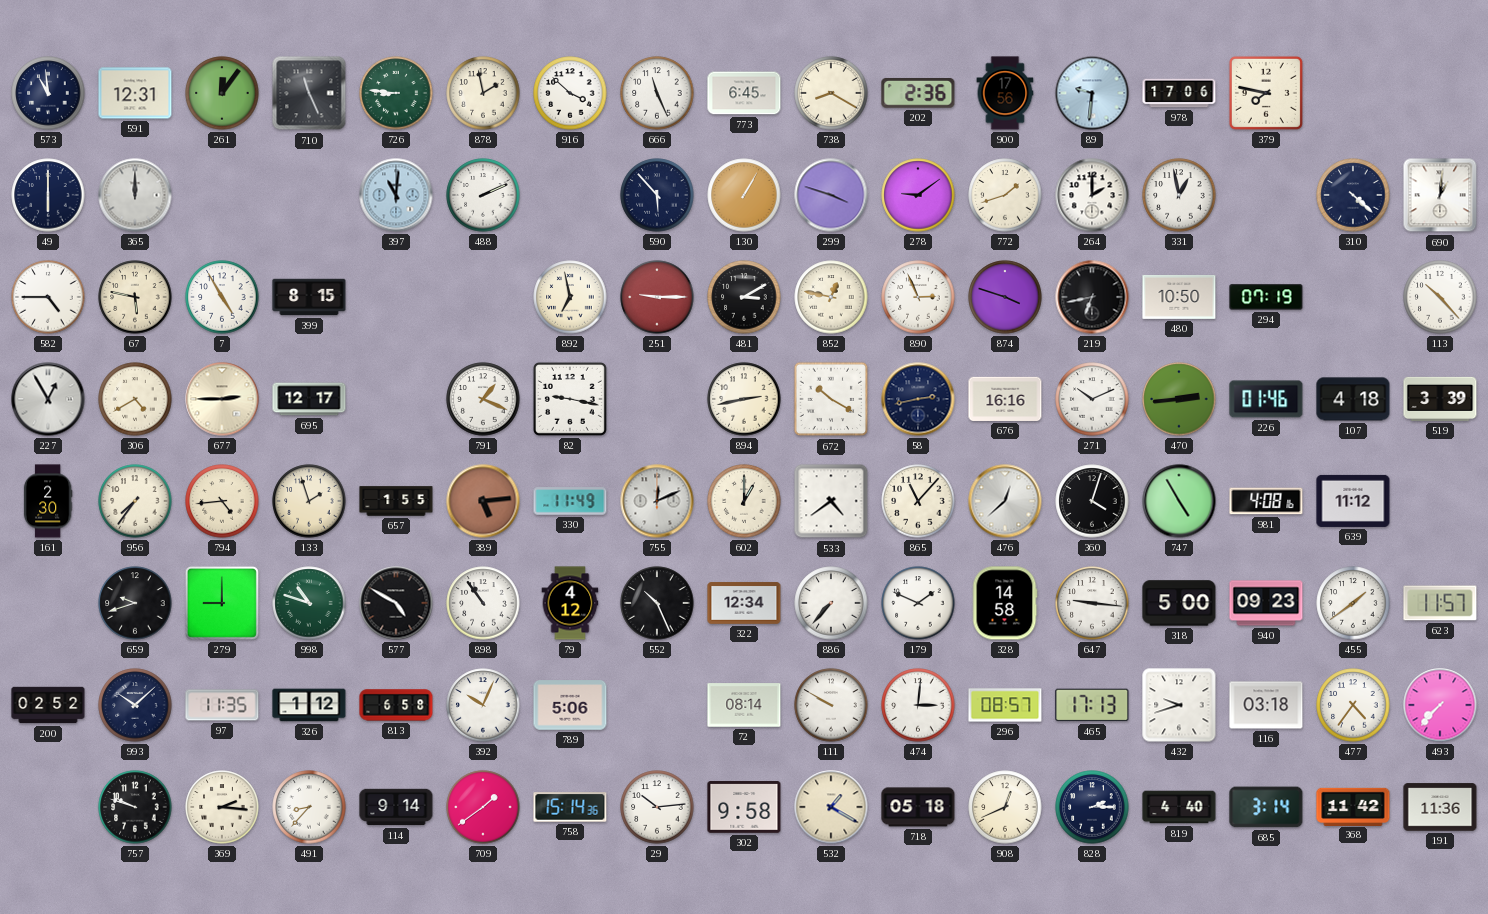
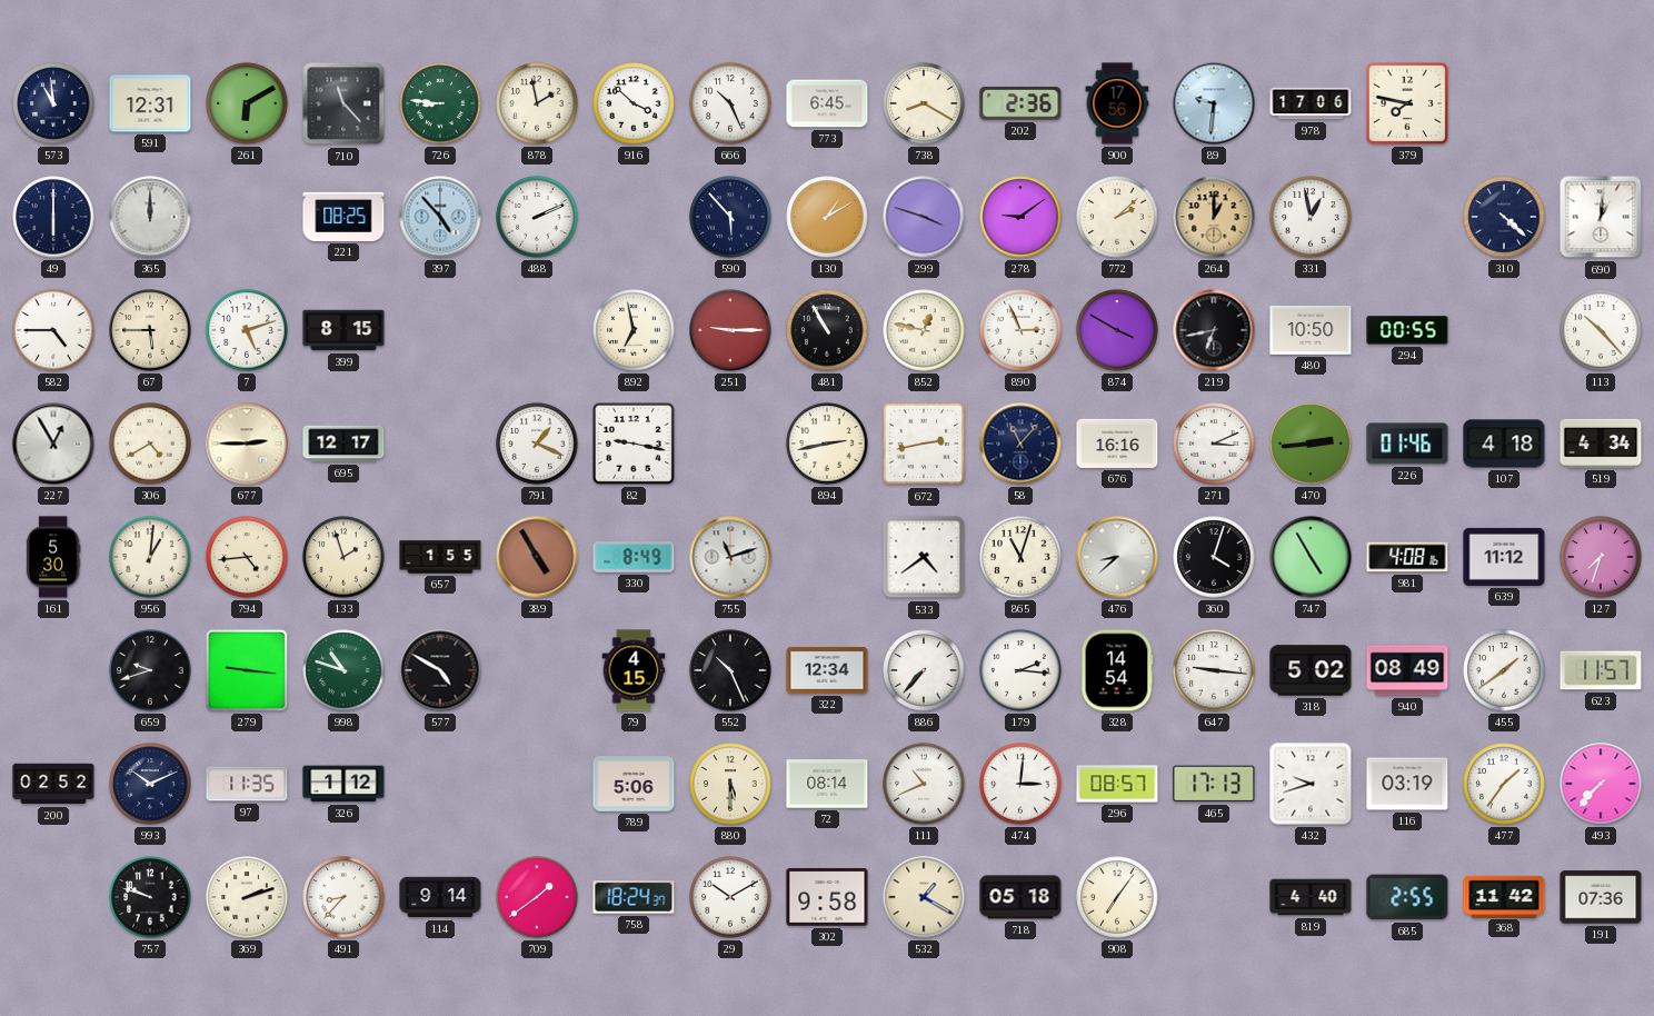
261: 12:06 -> 6:10 (247, 103)
710: 11:26 -> 11:23 (343, 103)
666: 11:26 -> 10:26 (730, 103)
221: none -> 08:25 (343, 217)
397: 11:01 -> 4:53 (440, 217)
130: 1:05 -> 1:10 (827, 217)
772: 1:42 -> 2:08 (1117, 217)
264: 2:00 -> 1:00 (1214, 217)
264 dial: white -> champagne (1214, 217)
67: 5:47 -> 5:45 (150, 330)
7: 4:55 -> 5:12 (247, 330)
481: 3:10 -> 10:55 (827, 330)
874: 3:48 -> 3:50 (1117, 330)
294: 07:19 -> 00:55 (1407, 330)
672: 10:20 -> 2:43 (924, 444)
58: 2:43 -> 11:07 (1020, 444)
271: 10:11 -> 3:11 (1214, 444)
519: 3:39 -> 4:34 (1601, 444)
161: 2:30 -> 5:30 (53, 557)
956: 7:36 -> 1:01 (150, 557)
389: 5:14 -> 4:55 (537, 557)
330: 11:49 -> 8:49 (634, 557)
755: 12:11 -> 11:12 (730, 557)
602: 1:00 -> none (744, 501)
865: 11:07 -> 11:03 (1020, 557)
476: 12:38 -> 8:38 (1117, 557)
127: none -> 7:33 (1601, 557)
279: 9:00 -> 9:16 (247, 670)
898: 10:54 -> none (483, 603)
79: 4:12 -> 4:15 (634, 670)
179: 1:49 -> 2:16 (1020, 670)
328: 14:58 -> 14:54 (1117, 670)
318: 5:00 -> 5:02 (1311, 670)
940: 09:23 -> 08:49 (1407, 670)
993: 10:08 -> 10:11 (150, 784)
813: 6:58 -> none (396, 705)
392: 10:04 -> none (483, 705)
880: none -> 5:30 (730, 784)
111: 9:50 -> 10:41 (924, 784)
116: 03:18 -> 03:19 (1407, 784)
477: 4:36 -> 1:36 (1504, 784)
369: 2:16 -> 2:12 (247, 897)
758: 15:14 -> 18:24 (634, 897)
29: 10:14 -> 10:10 (730, 897)
908: 12:41 -> 7:06 (1117, 897)
828: 2:15 -> none (1092, 807)
685: 3:14 -> 2:55 (1407, 897)
191: 11:36 -> 07:36 (1601, 897)
